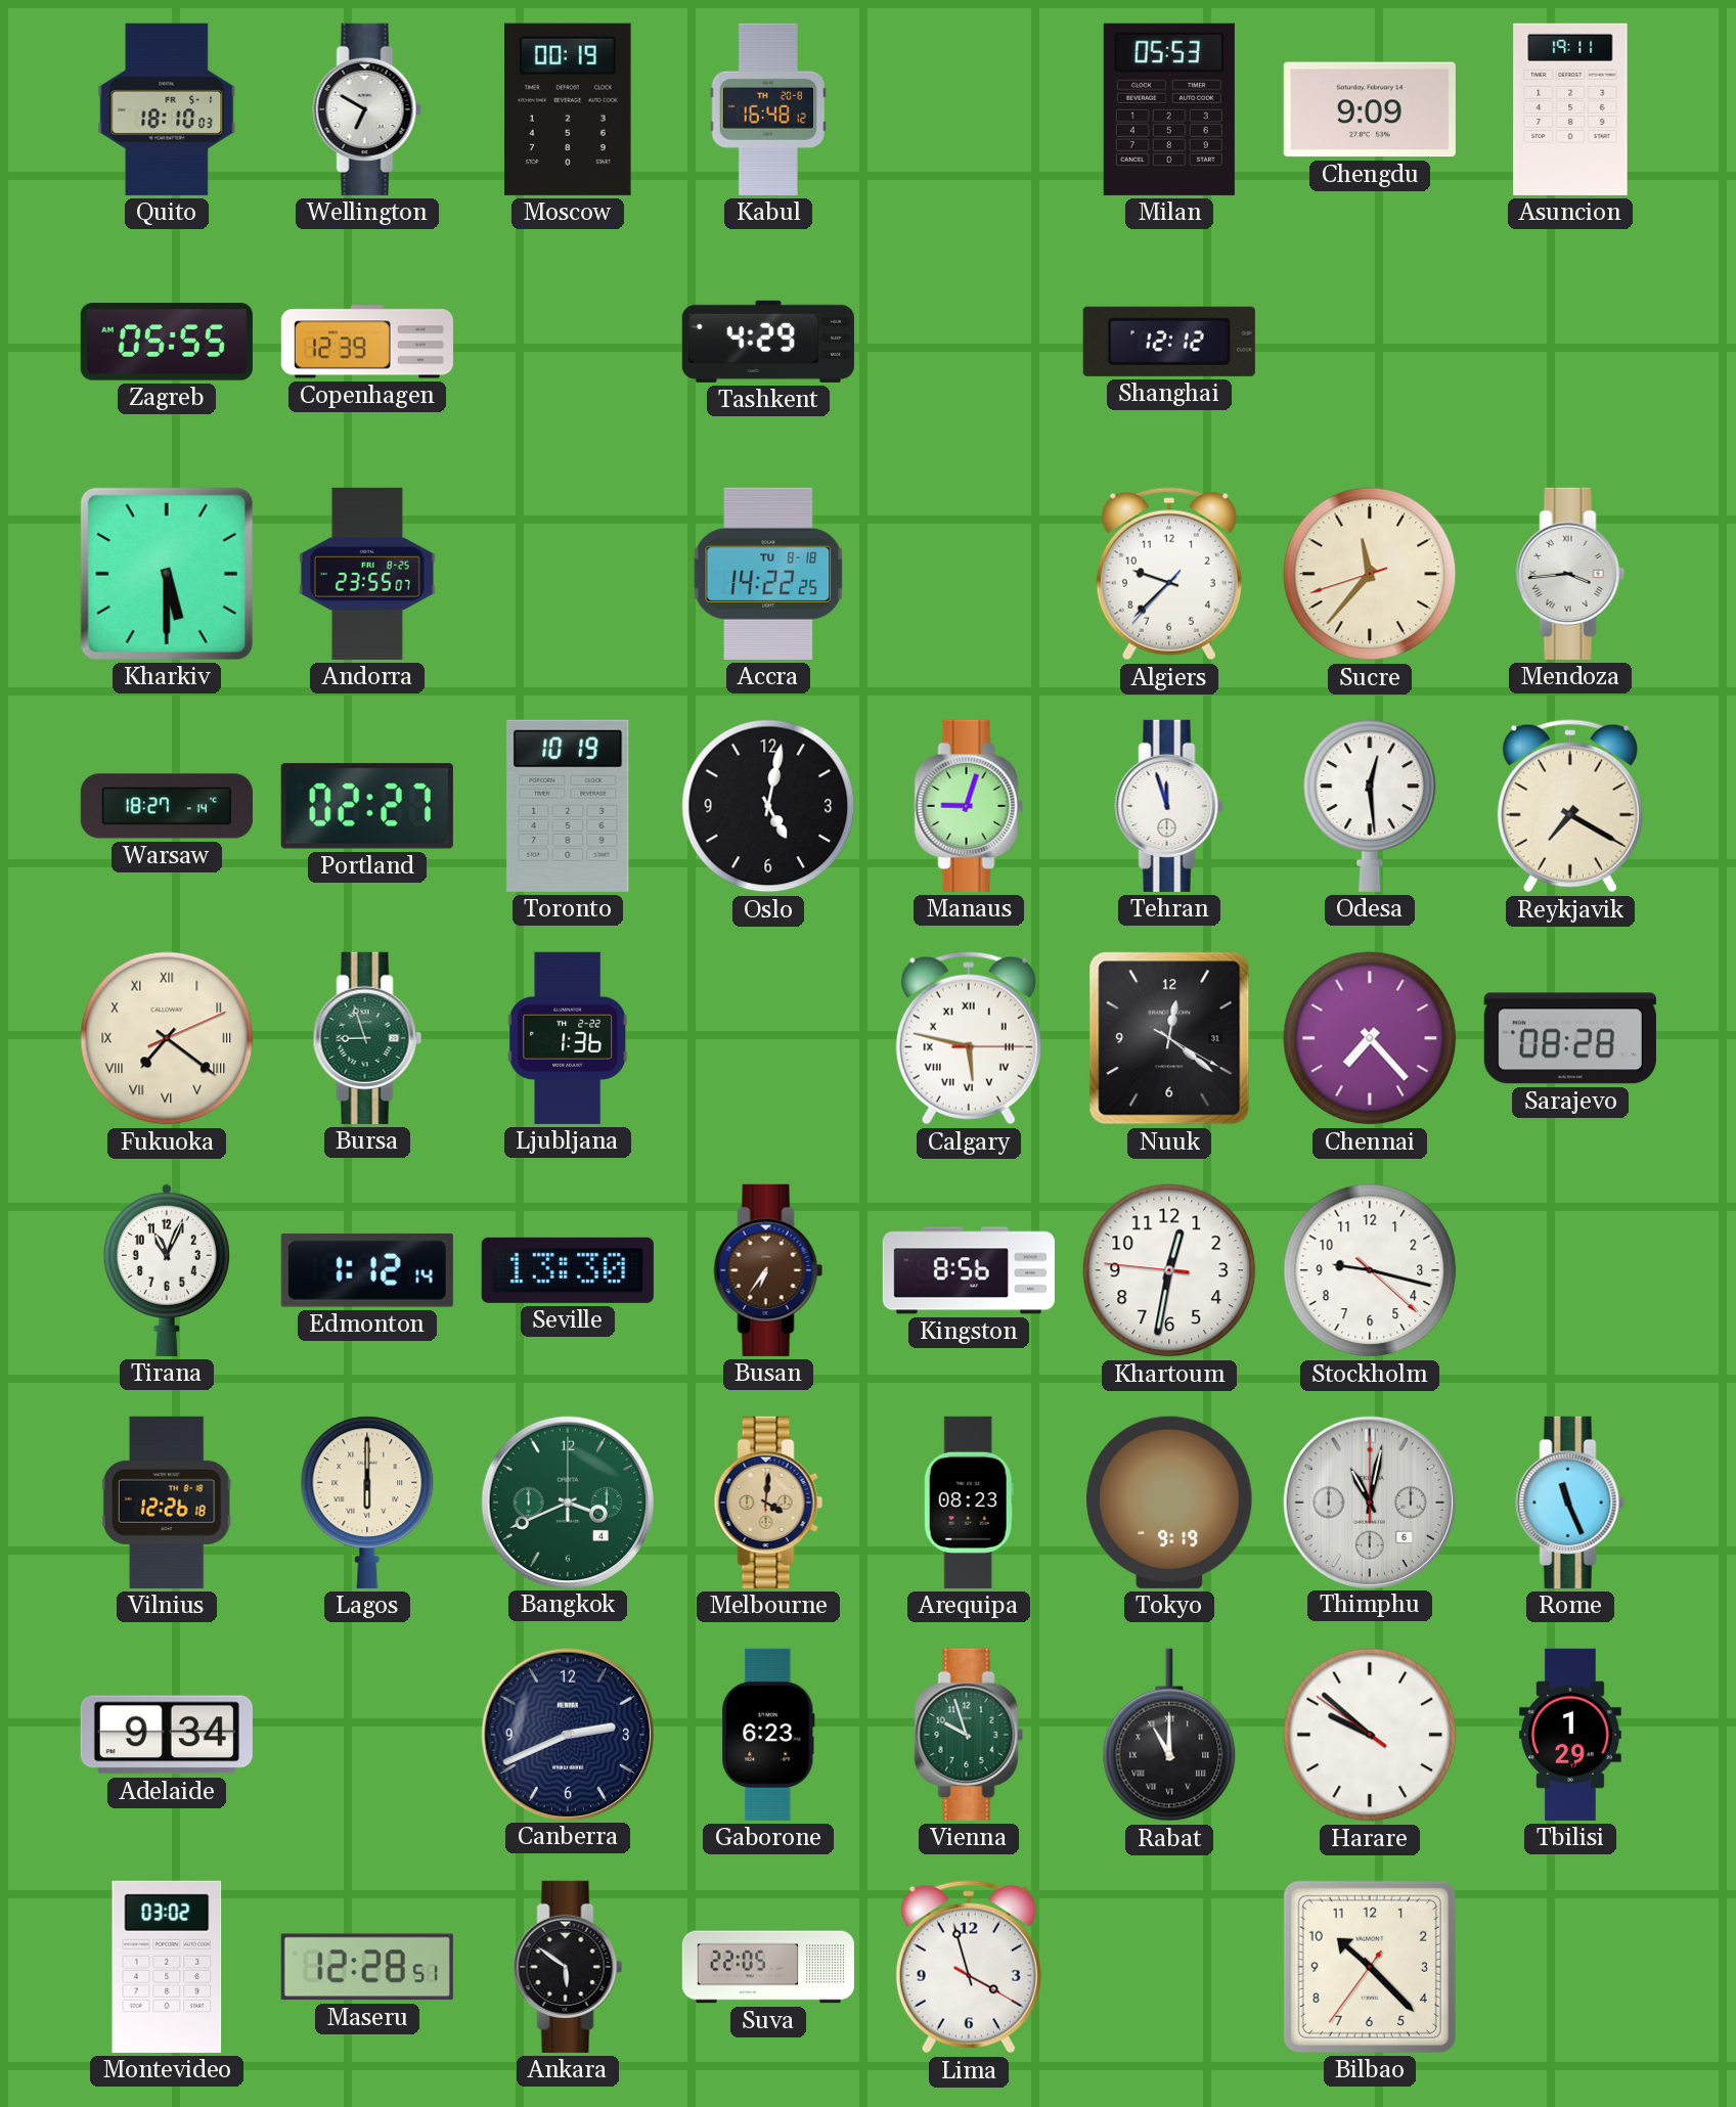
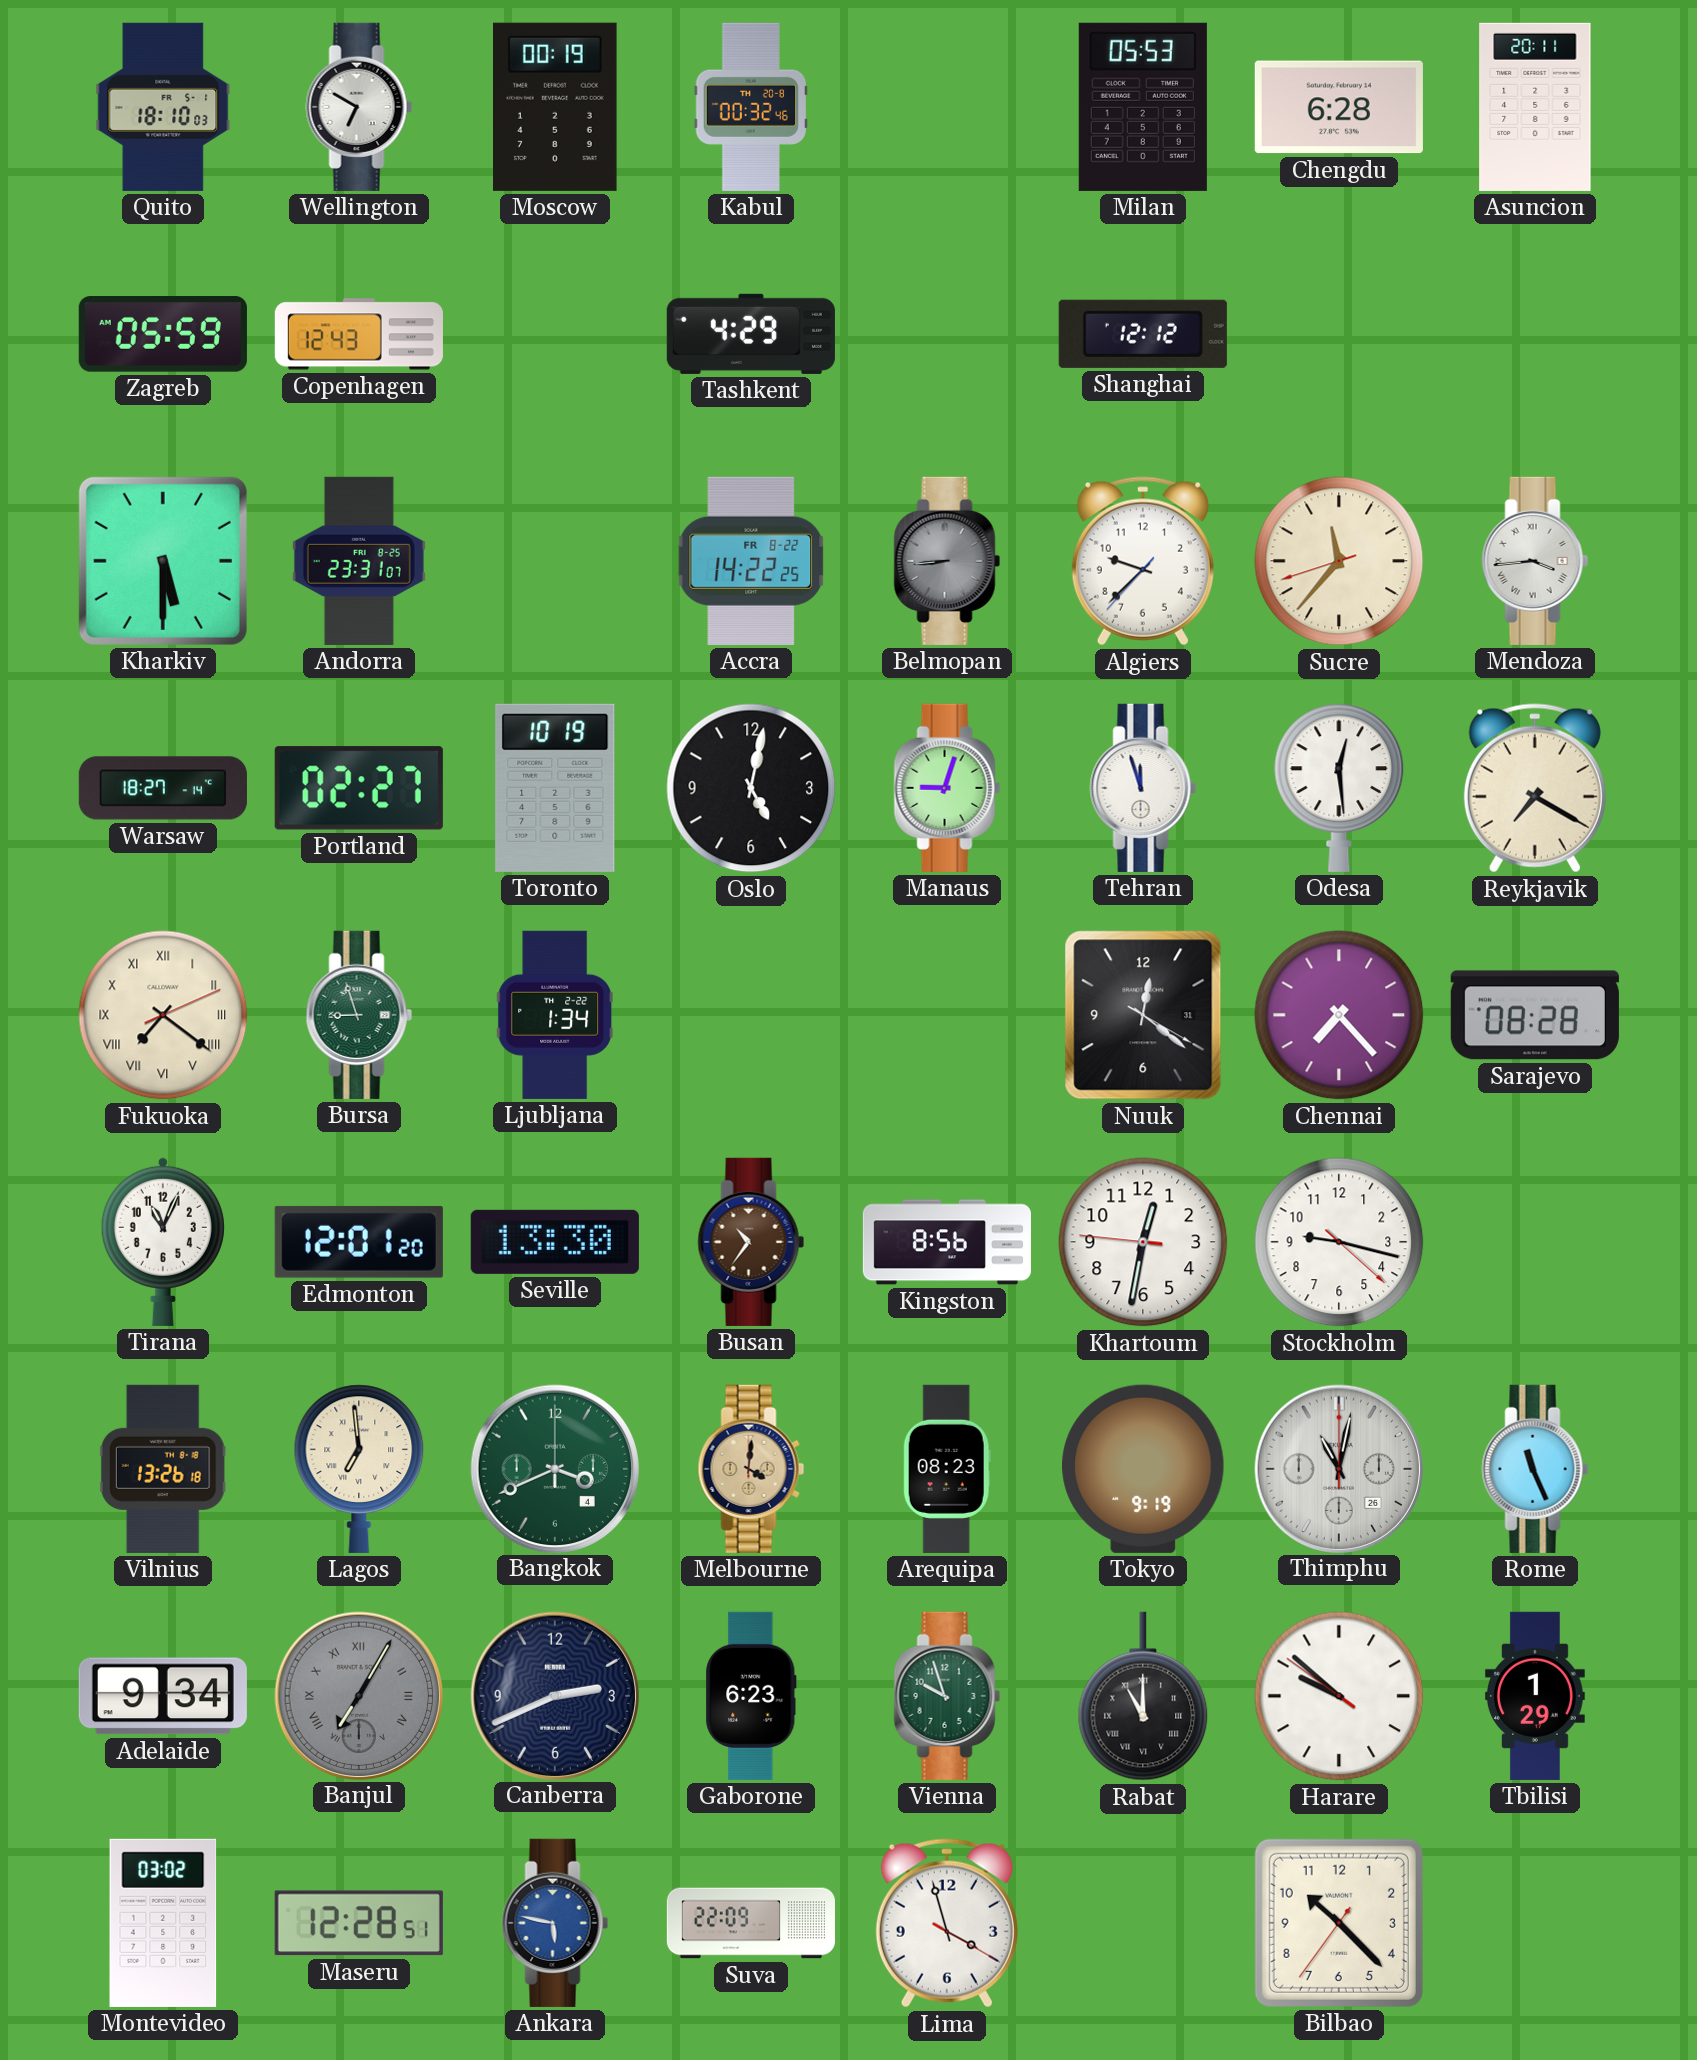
Kabul: 16:48 -> 00:32 (750, 107)
Chengdu: 9:09 -> 6:28 (1339, 107)
Asuncion: 19:11 -> 20:11 (1535, 107)
Zagreb: 05:55 -> 05:59 (163, 334)
Copenhagen: 12:39 -> 12:43 (359, 334)
Andorra: 23:55 -> 23:31 (359, 561)
Accra date: TU 8-18 -> FR 8-22 (751, 561)
Belmopan: none -> 8:44 (947, 561)
Ljubljana: 1:36 -> 1:34 (555, 1015)
Calgary: 5:47 -> none (969, 1038)
Edmonton: 1:12 -> 12:01 (359, 1242)
Busan: 6:36 -> 10:36 (751, 1242)
Vilnius: 12:26 -> 13:26 (163, 1469)
Lagos: 6:00 -> 6:59 (359, 1469)
Thimphu date: 6 -> 26 (1338, 1468)
Banjul: none -> 7:05 (358, 1695)
Ankara: 5:51 -> 5:47 (555, 1923)
Ankara dial: black -> blue (555, 1923)
Suva: 22:05 -> 22:09 (751, 1923)
